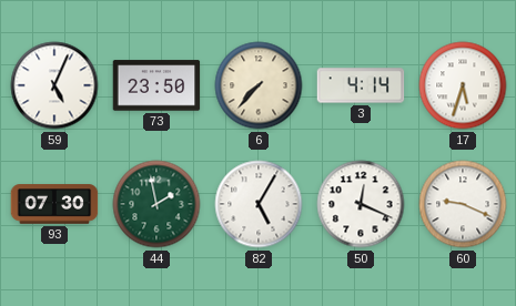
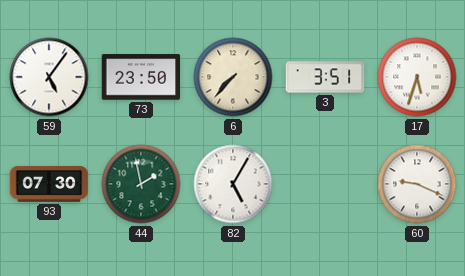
59: 5:04 -> 5:06 (49, 77)
3: 4:14 -> 3:51 (325, 77)
50: 12:19 -> none (361, 204)
